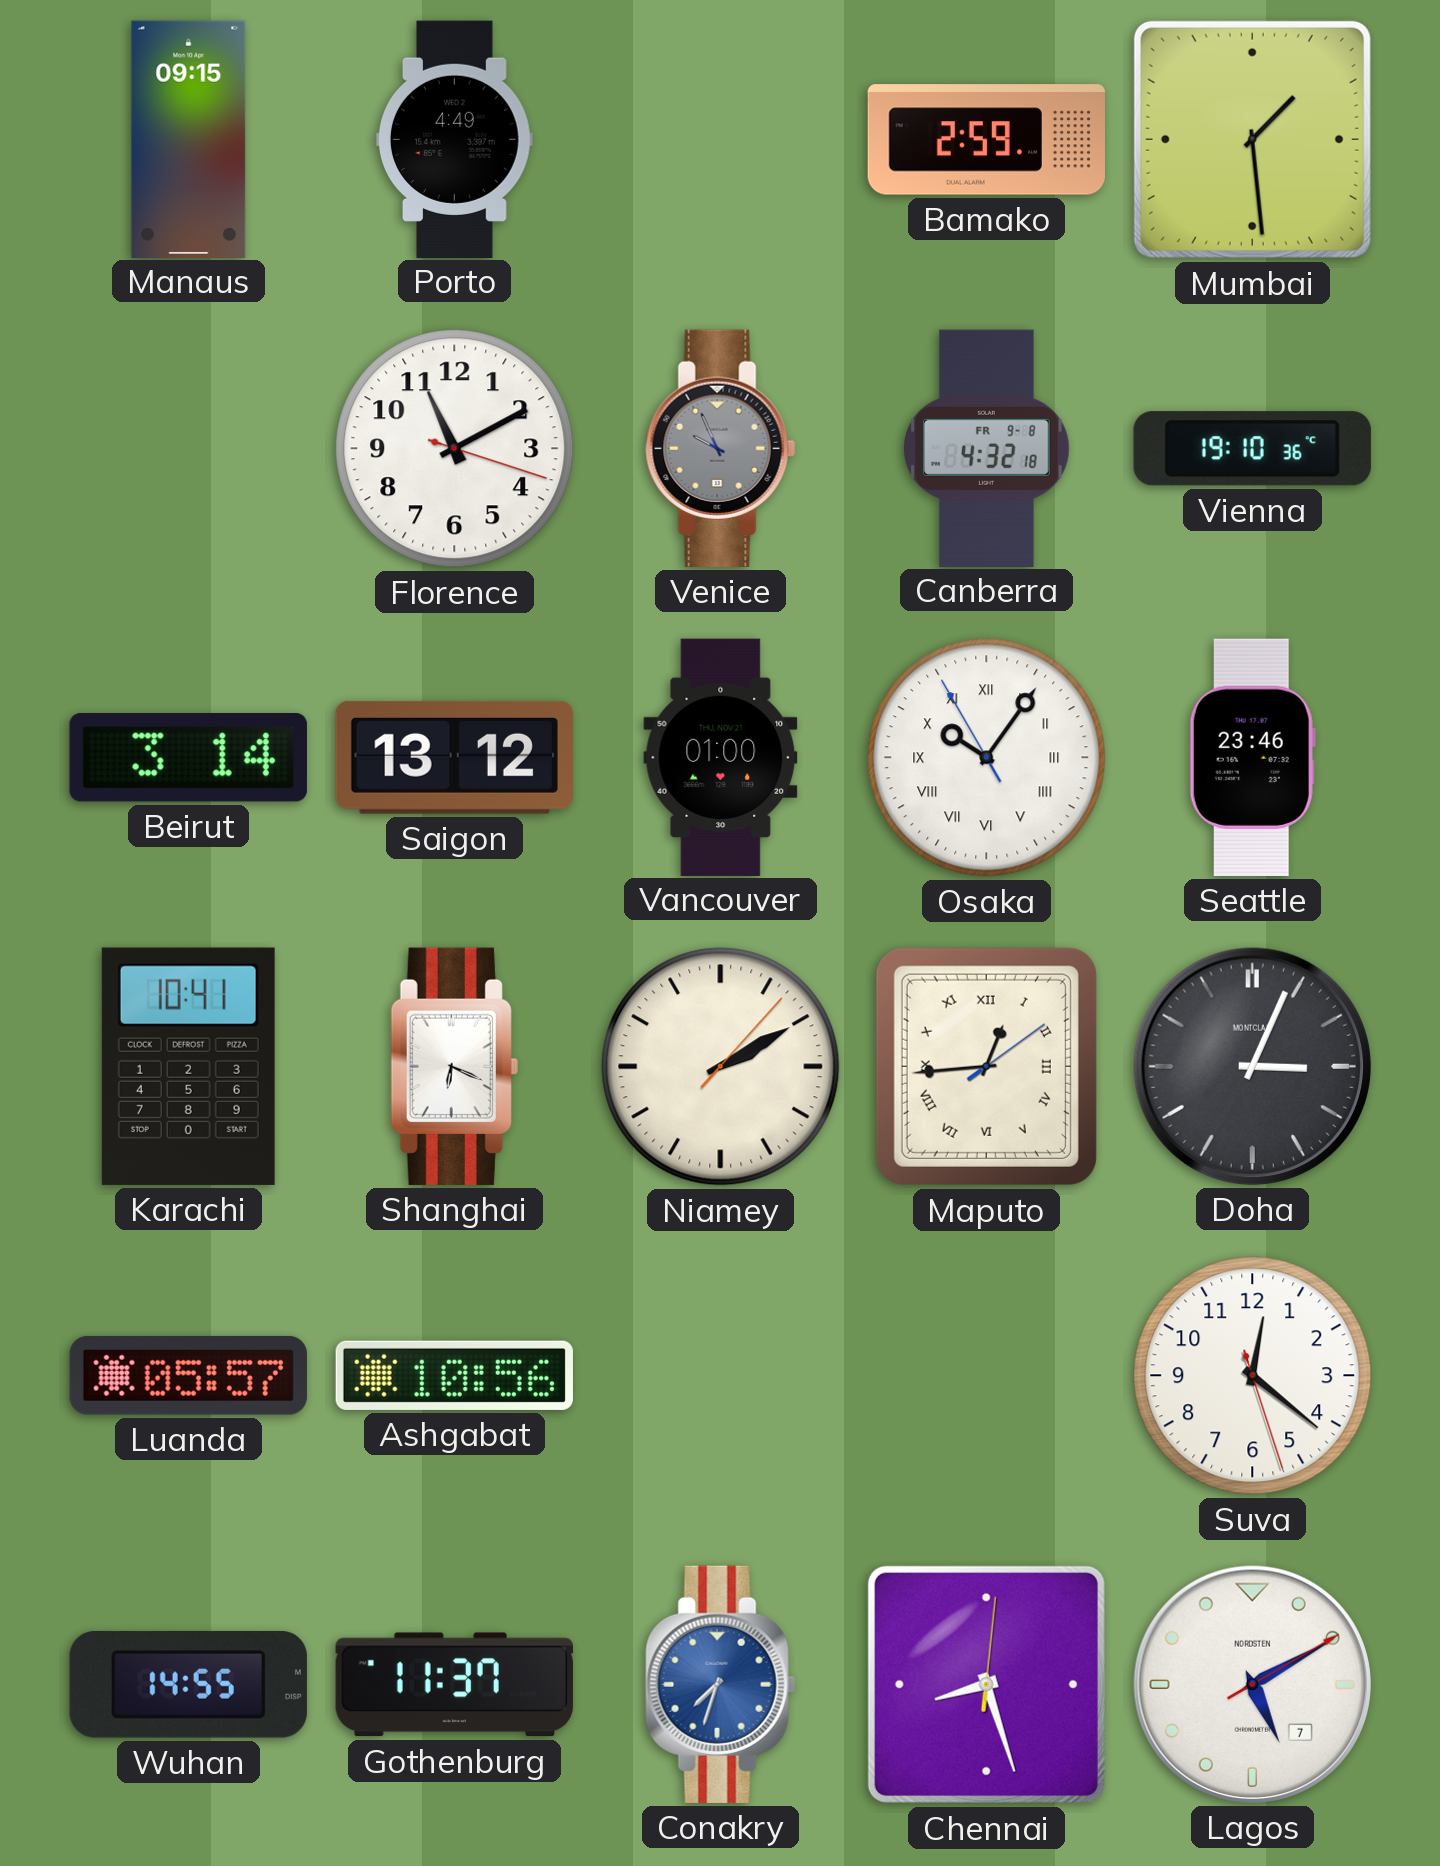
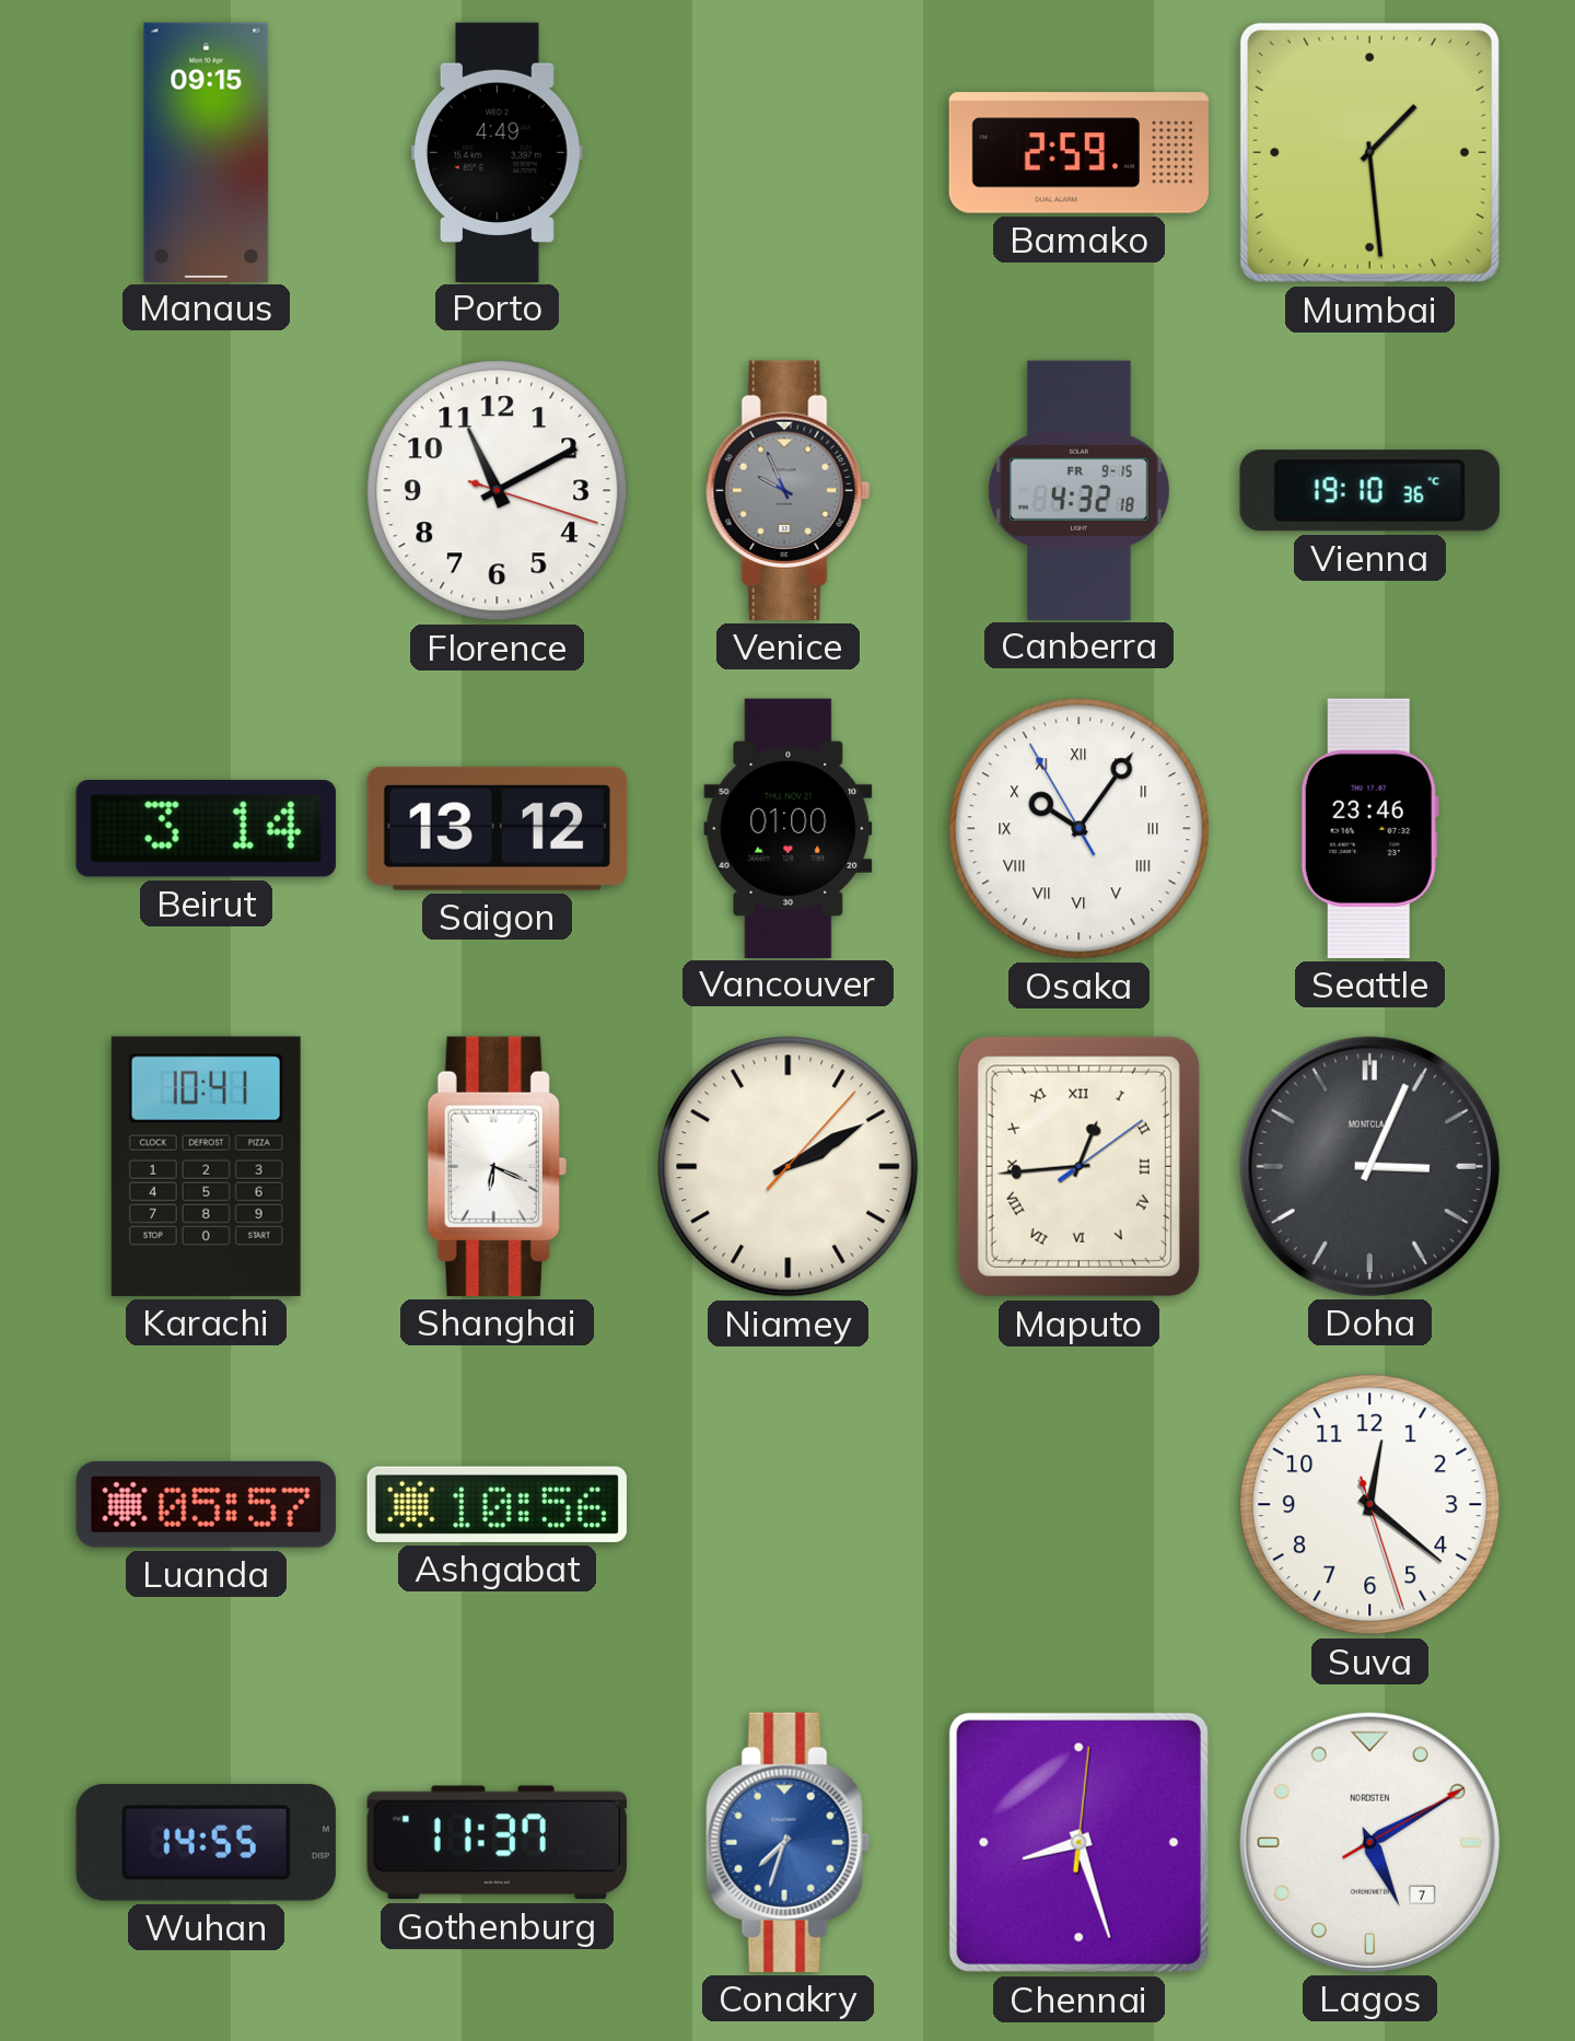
Canberra date: FR 9-8 -> FR 9-15 (1080, 490)
